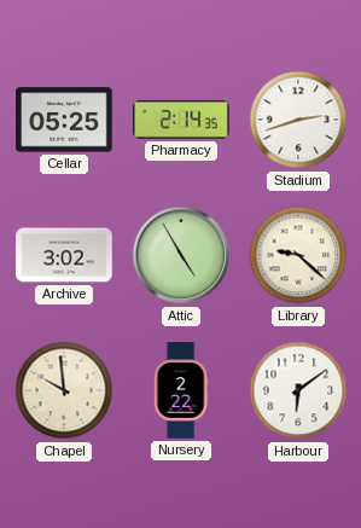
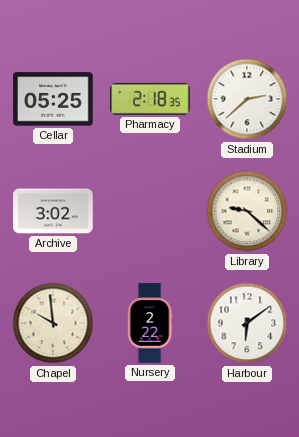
Pharmacy: 2:14 -> 2:18 (150, 99)
Stadium: 2:42 -> 2:38 (247, 99)
Attic: 4:55 -> none (181, 255)
